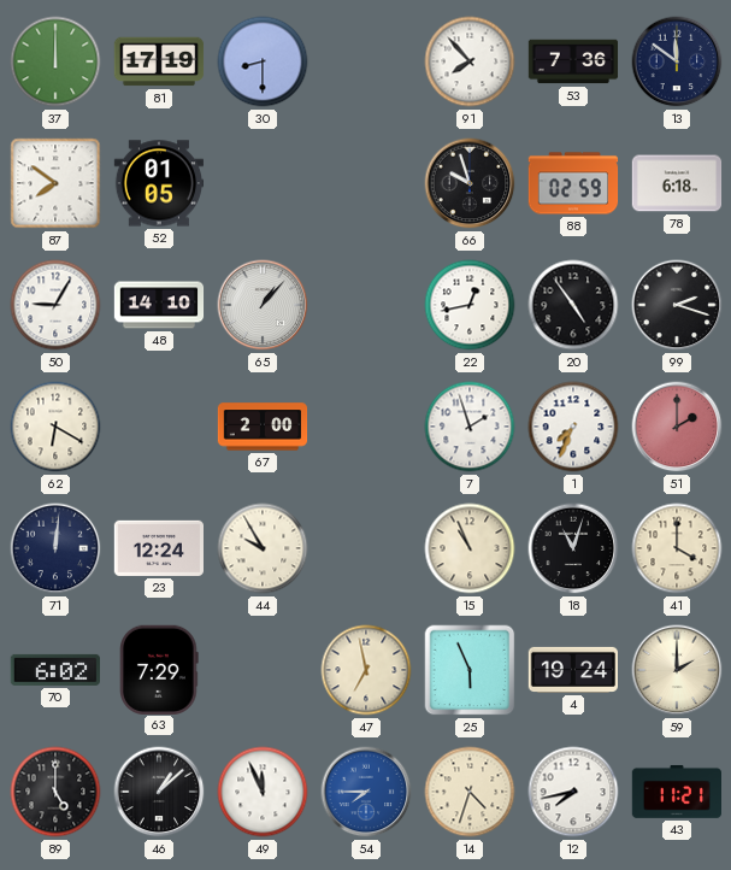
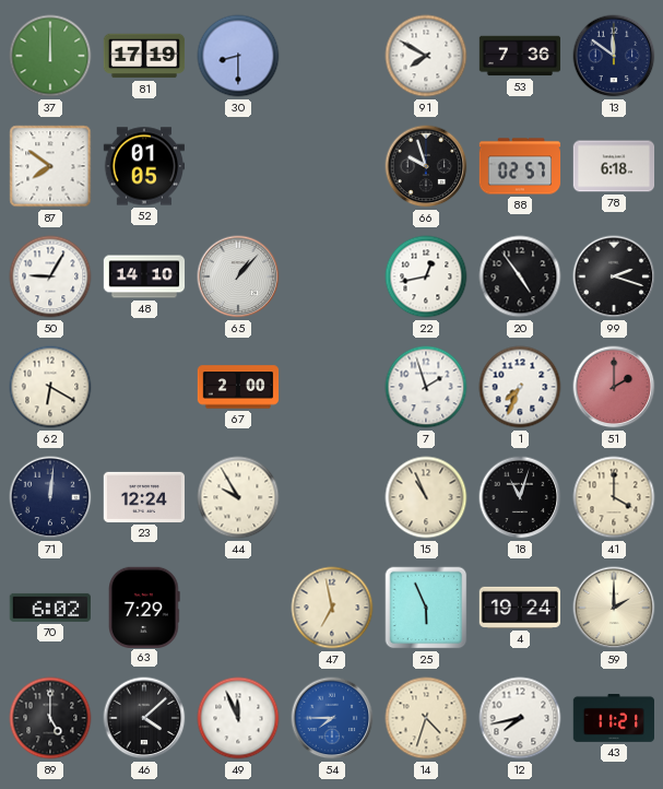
91: 7:53 -> 7:50 (426, 56)
88: 02:59 -> 02:57 (520, 166)
46: 1:08 -> 4:08 (144, 718)
